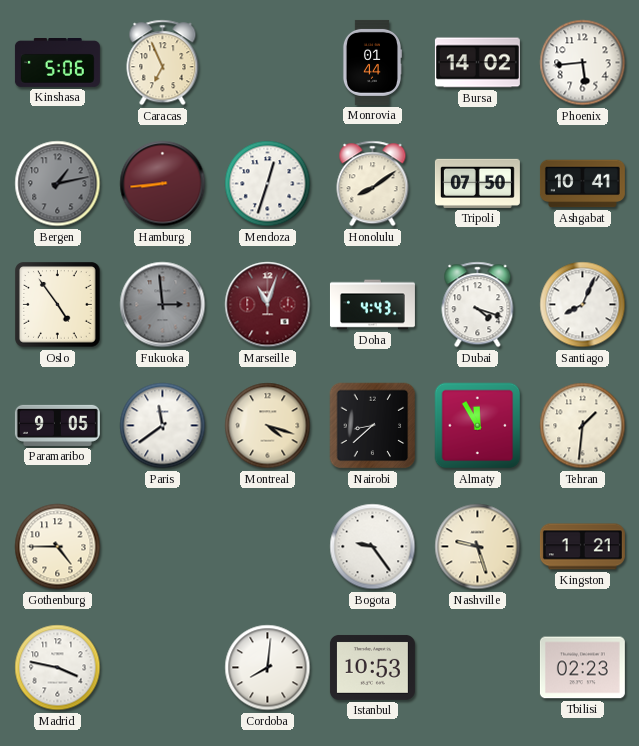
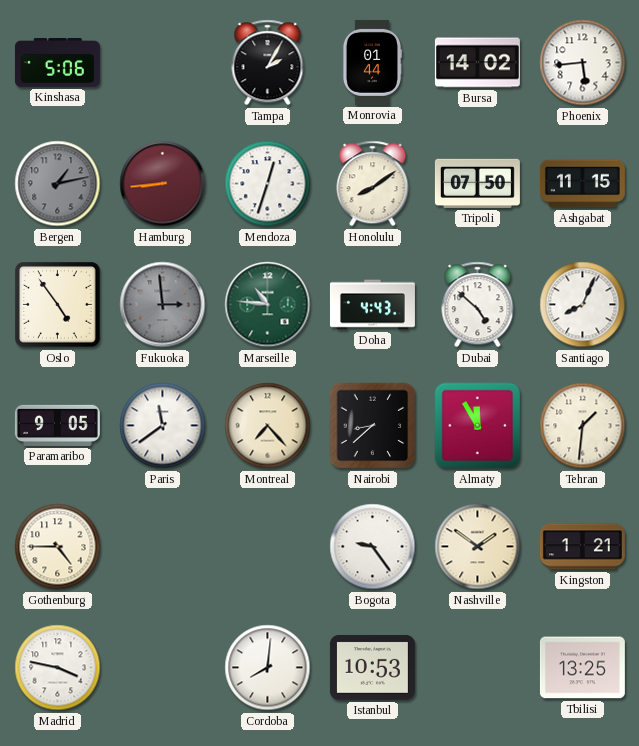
Caracas: 6:56 -> none (163, 63)
Tampa: none -> 2:05 (268, 63)
Ashgabat: 10:41 -> 11:15 (582, 184)
Marseille: 11:03 -> 10:46 (268, 305)
Marseille dial: burgundy -> green (268, 305)
Dubai: 4:18 -> 4:52 (478, 305)
Montreal: 4:18 -> 7:23 (268, 426)
Nashville: 9:27 -> 1:51 (478, 547)
Tbilisi: 02:23 -> 13:25 (582, 668)
